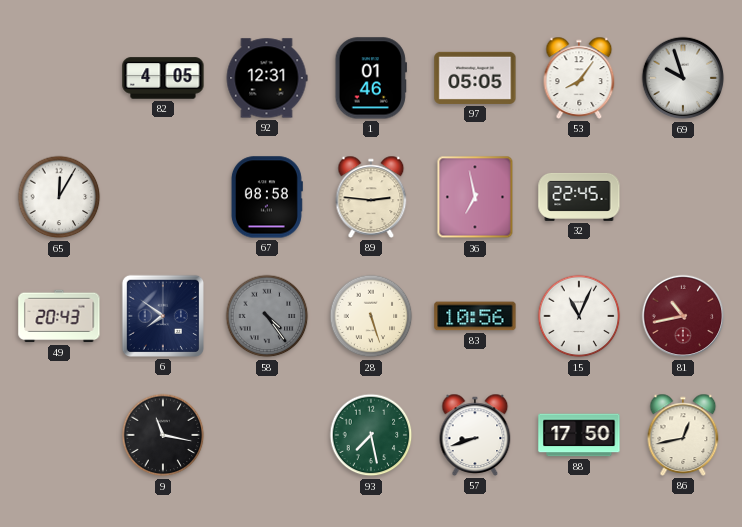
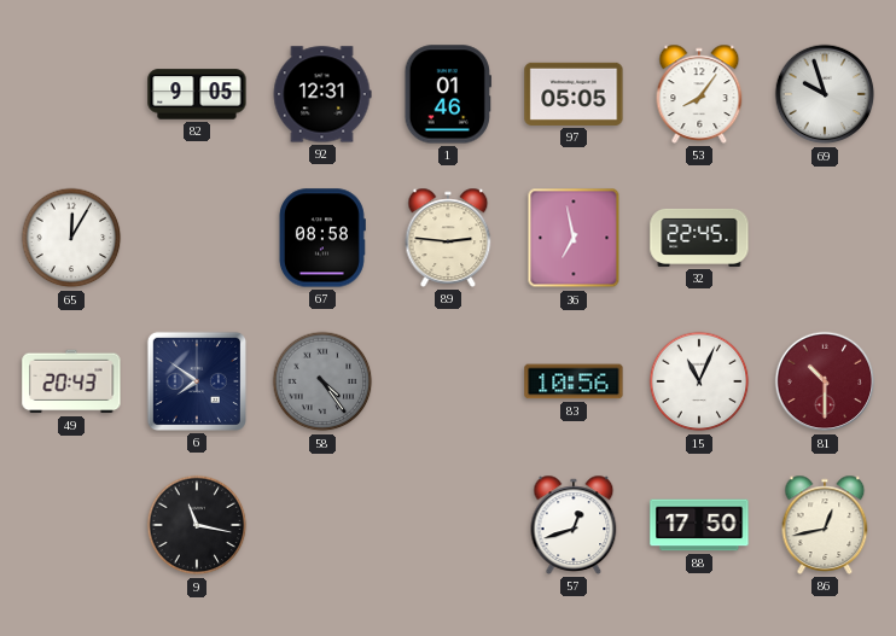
82: 4:05 -> 9:05 (197, 94)
28: 5:27 -> none (371, 316)
81: 10:43 -> 10:30 (825, 381)
93: 7:28 -> none (371, 435)
57: 8:42 -> 12:42 (574, 525)
